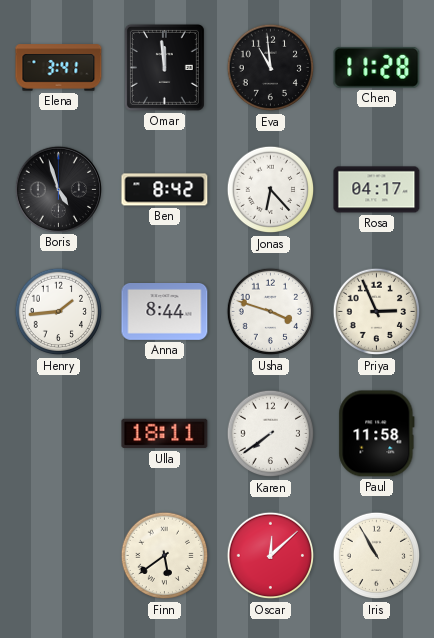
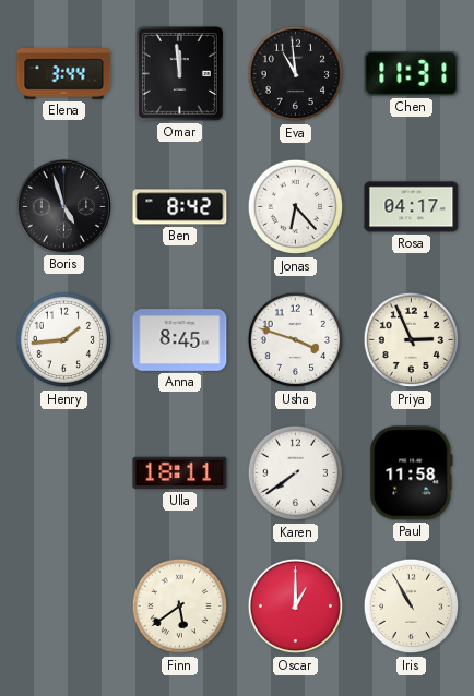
Elena: 3:41 -> 3:44 (64, 74)
Chen: 11:28 -> 11:31 (412, 73)
Anna: 8:44 -> 8:45 (180, 340)
Oscar: 12:08 -> 1:00 (296, 607)
